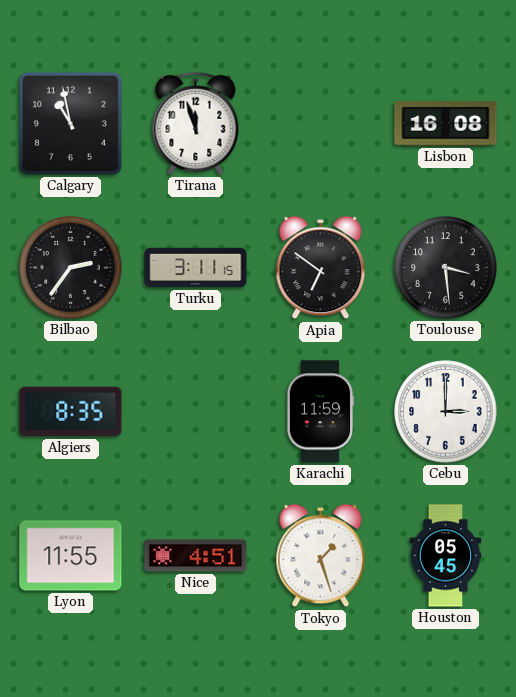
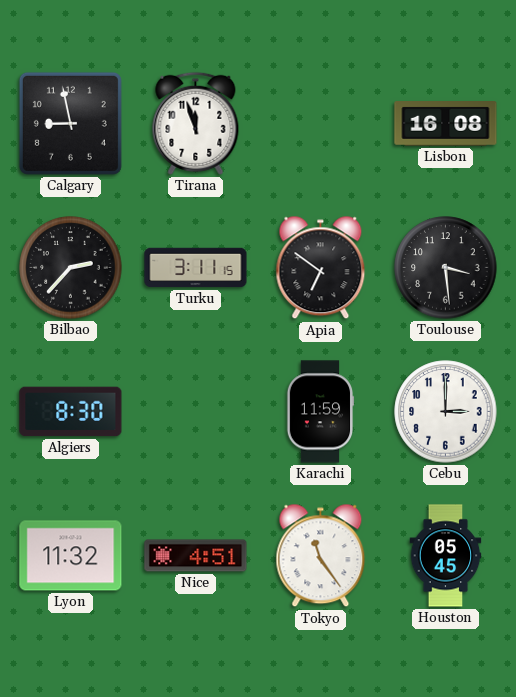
Calgary: 10:58 -> 8:58 (70, 123)
Bilbao: 2:36 -> 2:37 (71, 268)
Algiers: 8:35 -> 8:30 (71, 412)
Lyon: 11:55 -> 11:32 (71, 556)
Tokyo: 1:27 -> 11:24 (321, 556)
